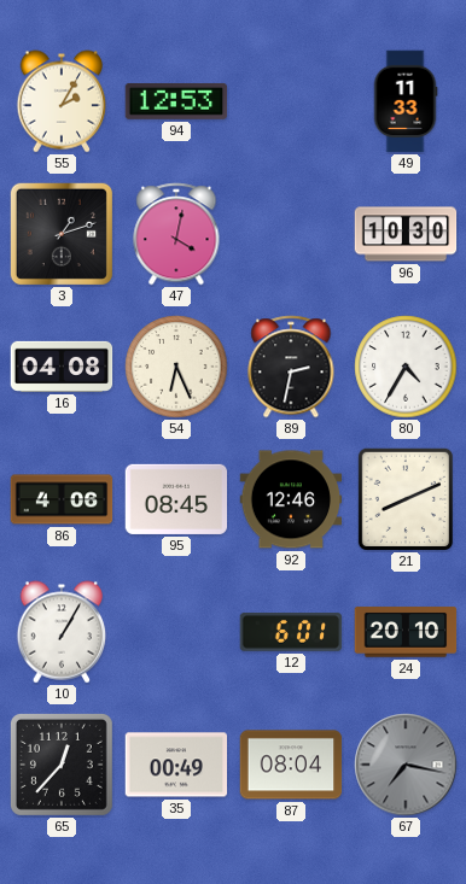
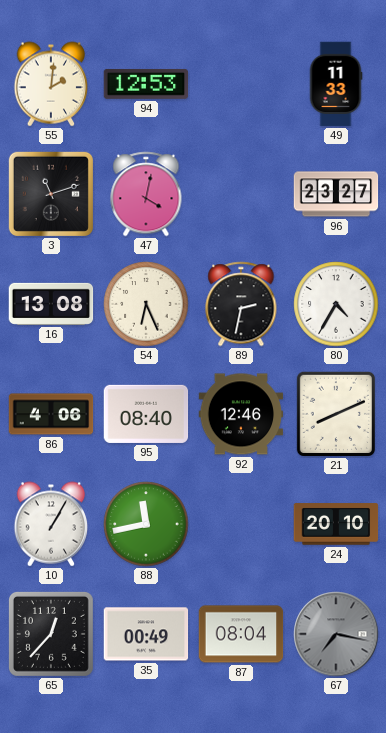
55: 2:05 -> 2:01 (51, 84)
3: 1:12 -> 11:12 (51, 194)
96: 10:30 -> 23:27 (336, 194)
16: 04:08 -> 13:08 (51, 304)
95: 08:45 -> 08:40 (146, 414)
88: none -> 11:43 (146, 524)
12: 6:01 -> none (291, 632)
